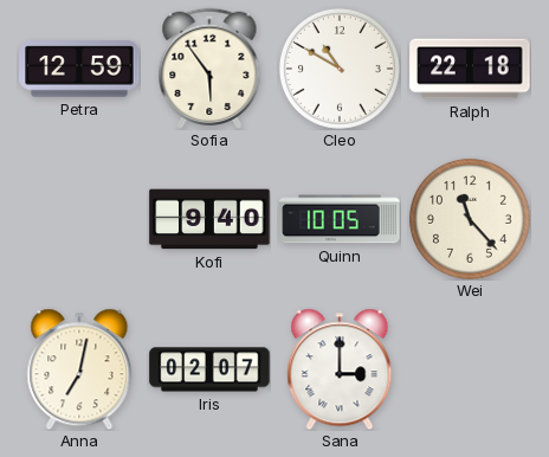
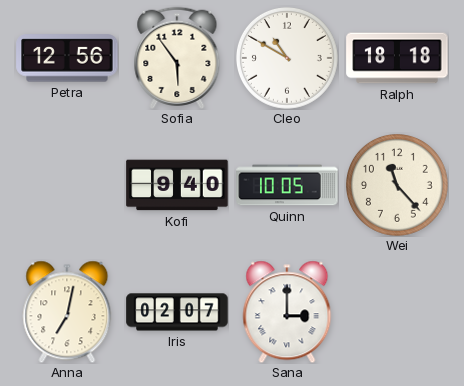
Petra: 12:59 -> 12:56 (67, 58)
Ralph: 22:18 -> 18:18 (397, 58)
